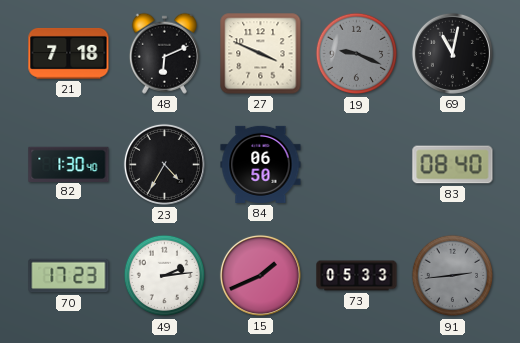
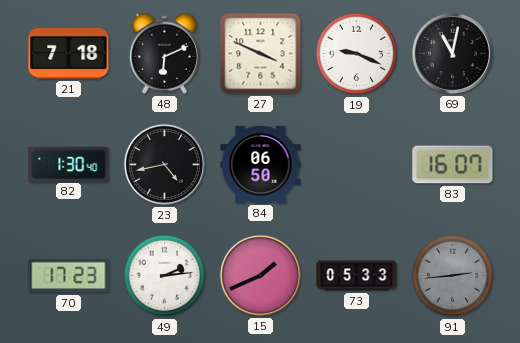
19 dial: grey -> white (357, 54)
23: 4:35 -> 4:43 (164, 164)
83: 08:40 -> 16:07 (453, 165)
